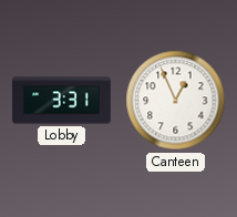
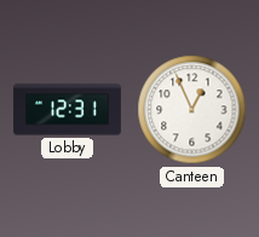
Lobby: 3:31 -> 12:31 (68, 110)
